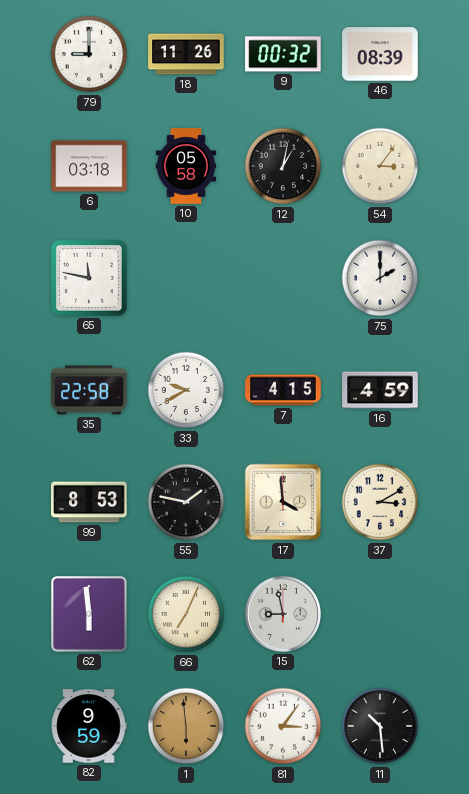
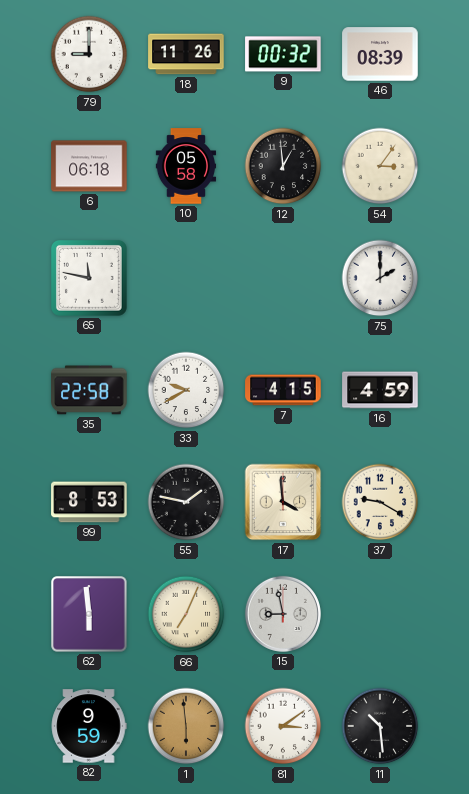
6: 03:18 -> 06:18 (89, 166)
12: 1:02 -> 12:59 (283, 166)
37: 3:10 -> 9:20 (380, 502)
81: 3:06 -> 3:09 (283, 726)
